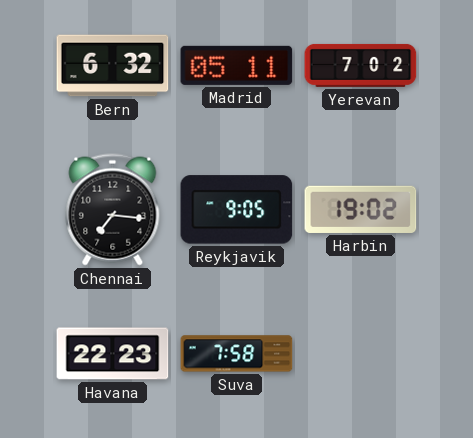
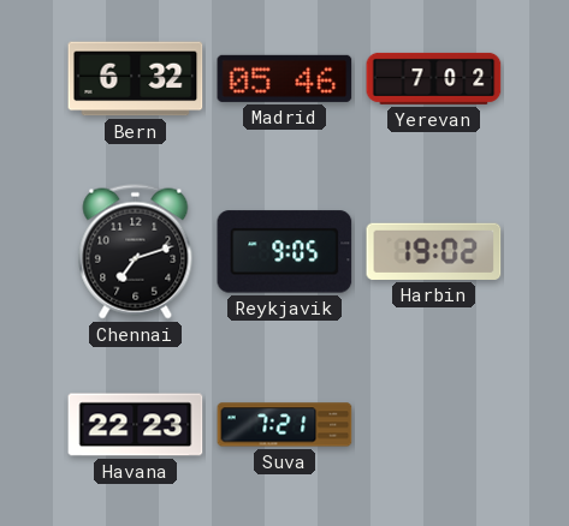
Madrid: 05:11 -> 05:46 (285, 78)
Chennai: 7:16 -> 7:12 (136, 252)
Suva: 7:58 -> 7:21 (285, 425)
